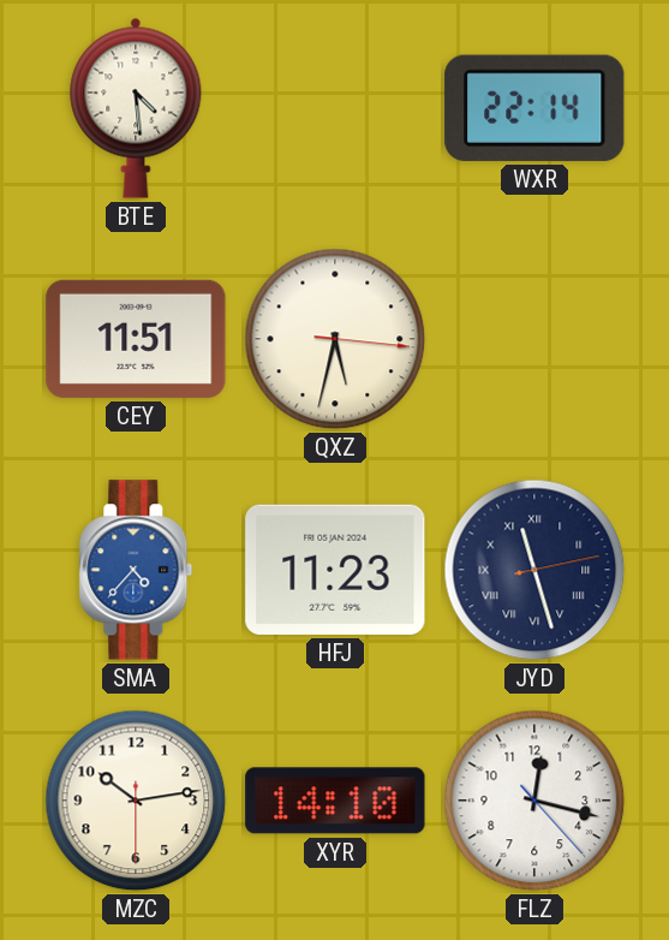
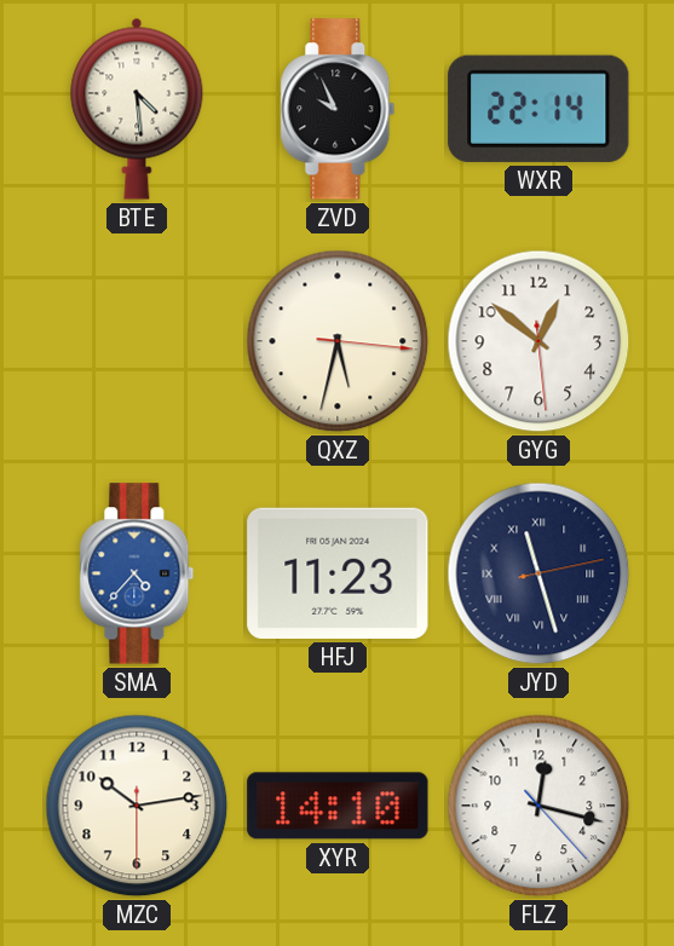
ZVD: none -> 9:56 (338, 109)
CEY: 11:51 -> none (136, 339)
GYG: none -> 12:51 (538, 341)
